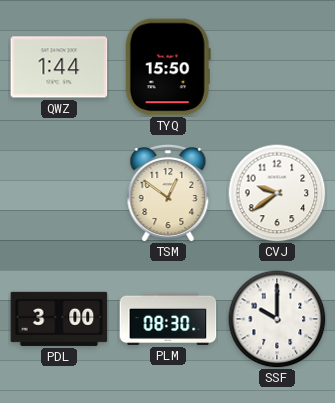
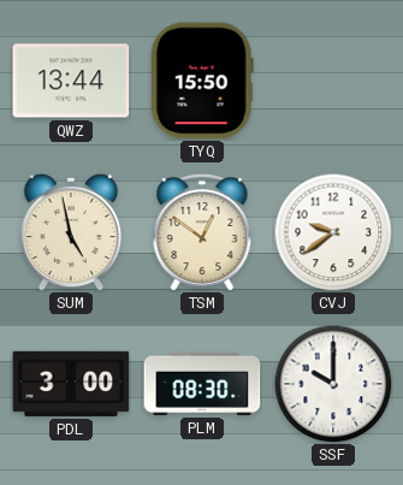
QWZ: 1:44 -> 13:44 (71, 81)
SUM: none -> 4:58 (70, 232)
